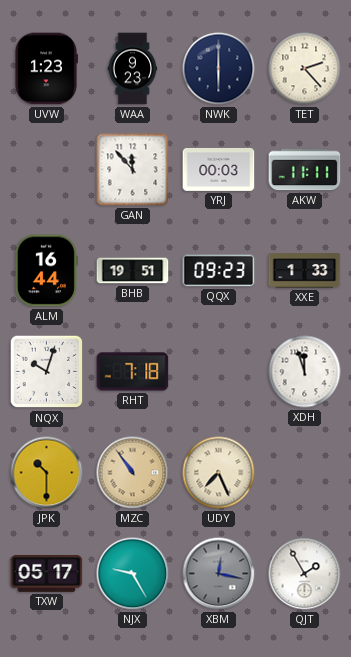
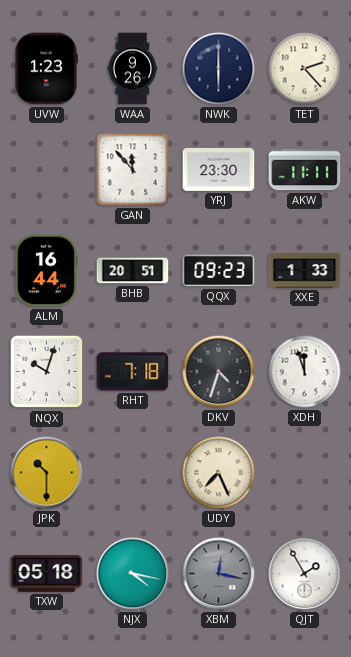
WAA: 9:23 -> 9:26 (133, 69)
YRJ: 00:03 -> 23:30 (219, 169)
BHB: 19:51 -> 20:51 (133, 271)
DKV: none -> 4:33 (219, 372)
MZC: 10:54 -> none (133, 473)
TXW: 05:17 -> 05:18 (47, 573)
NJX: 9:25 -> 4:17 (133, 574)
